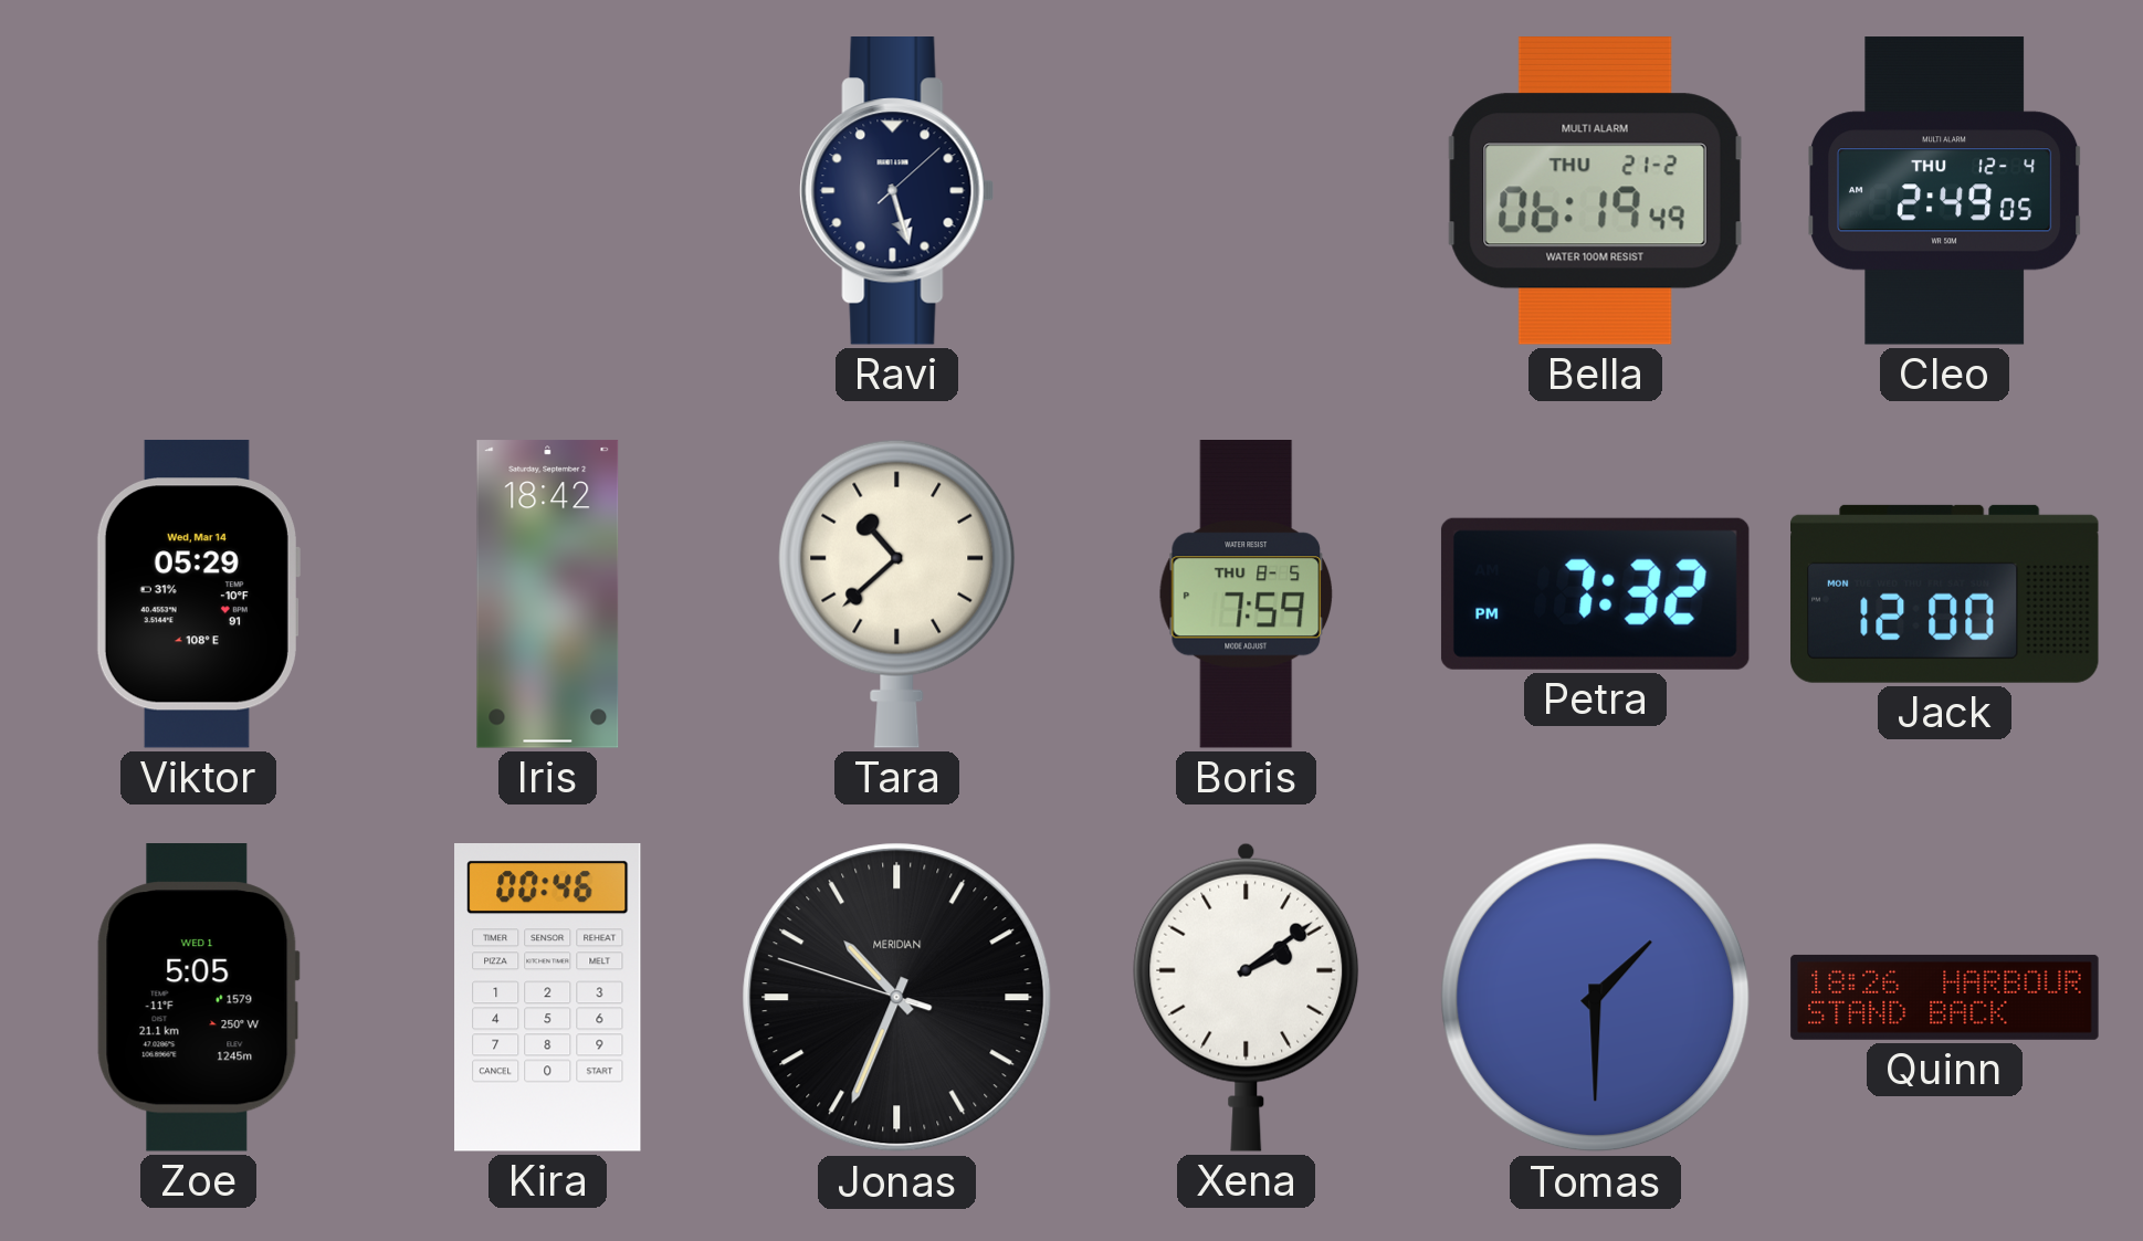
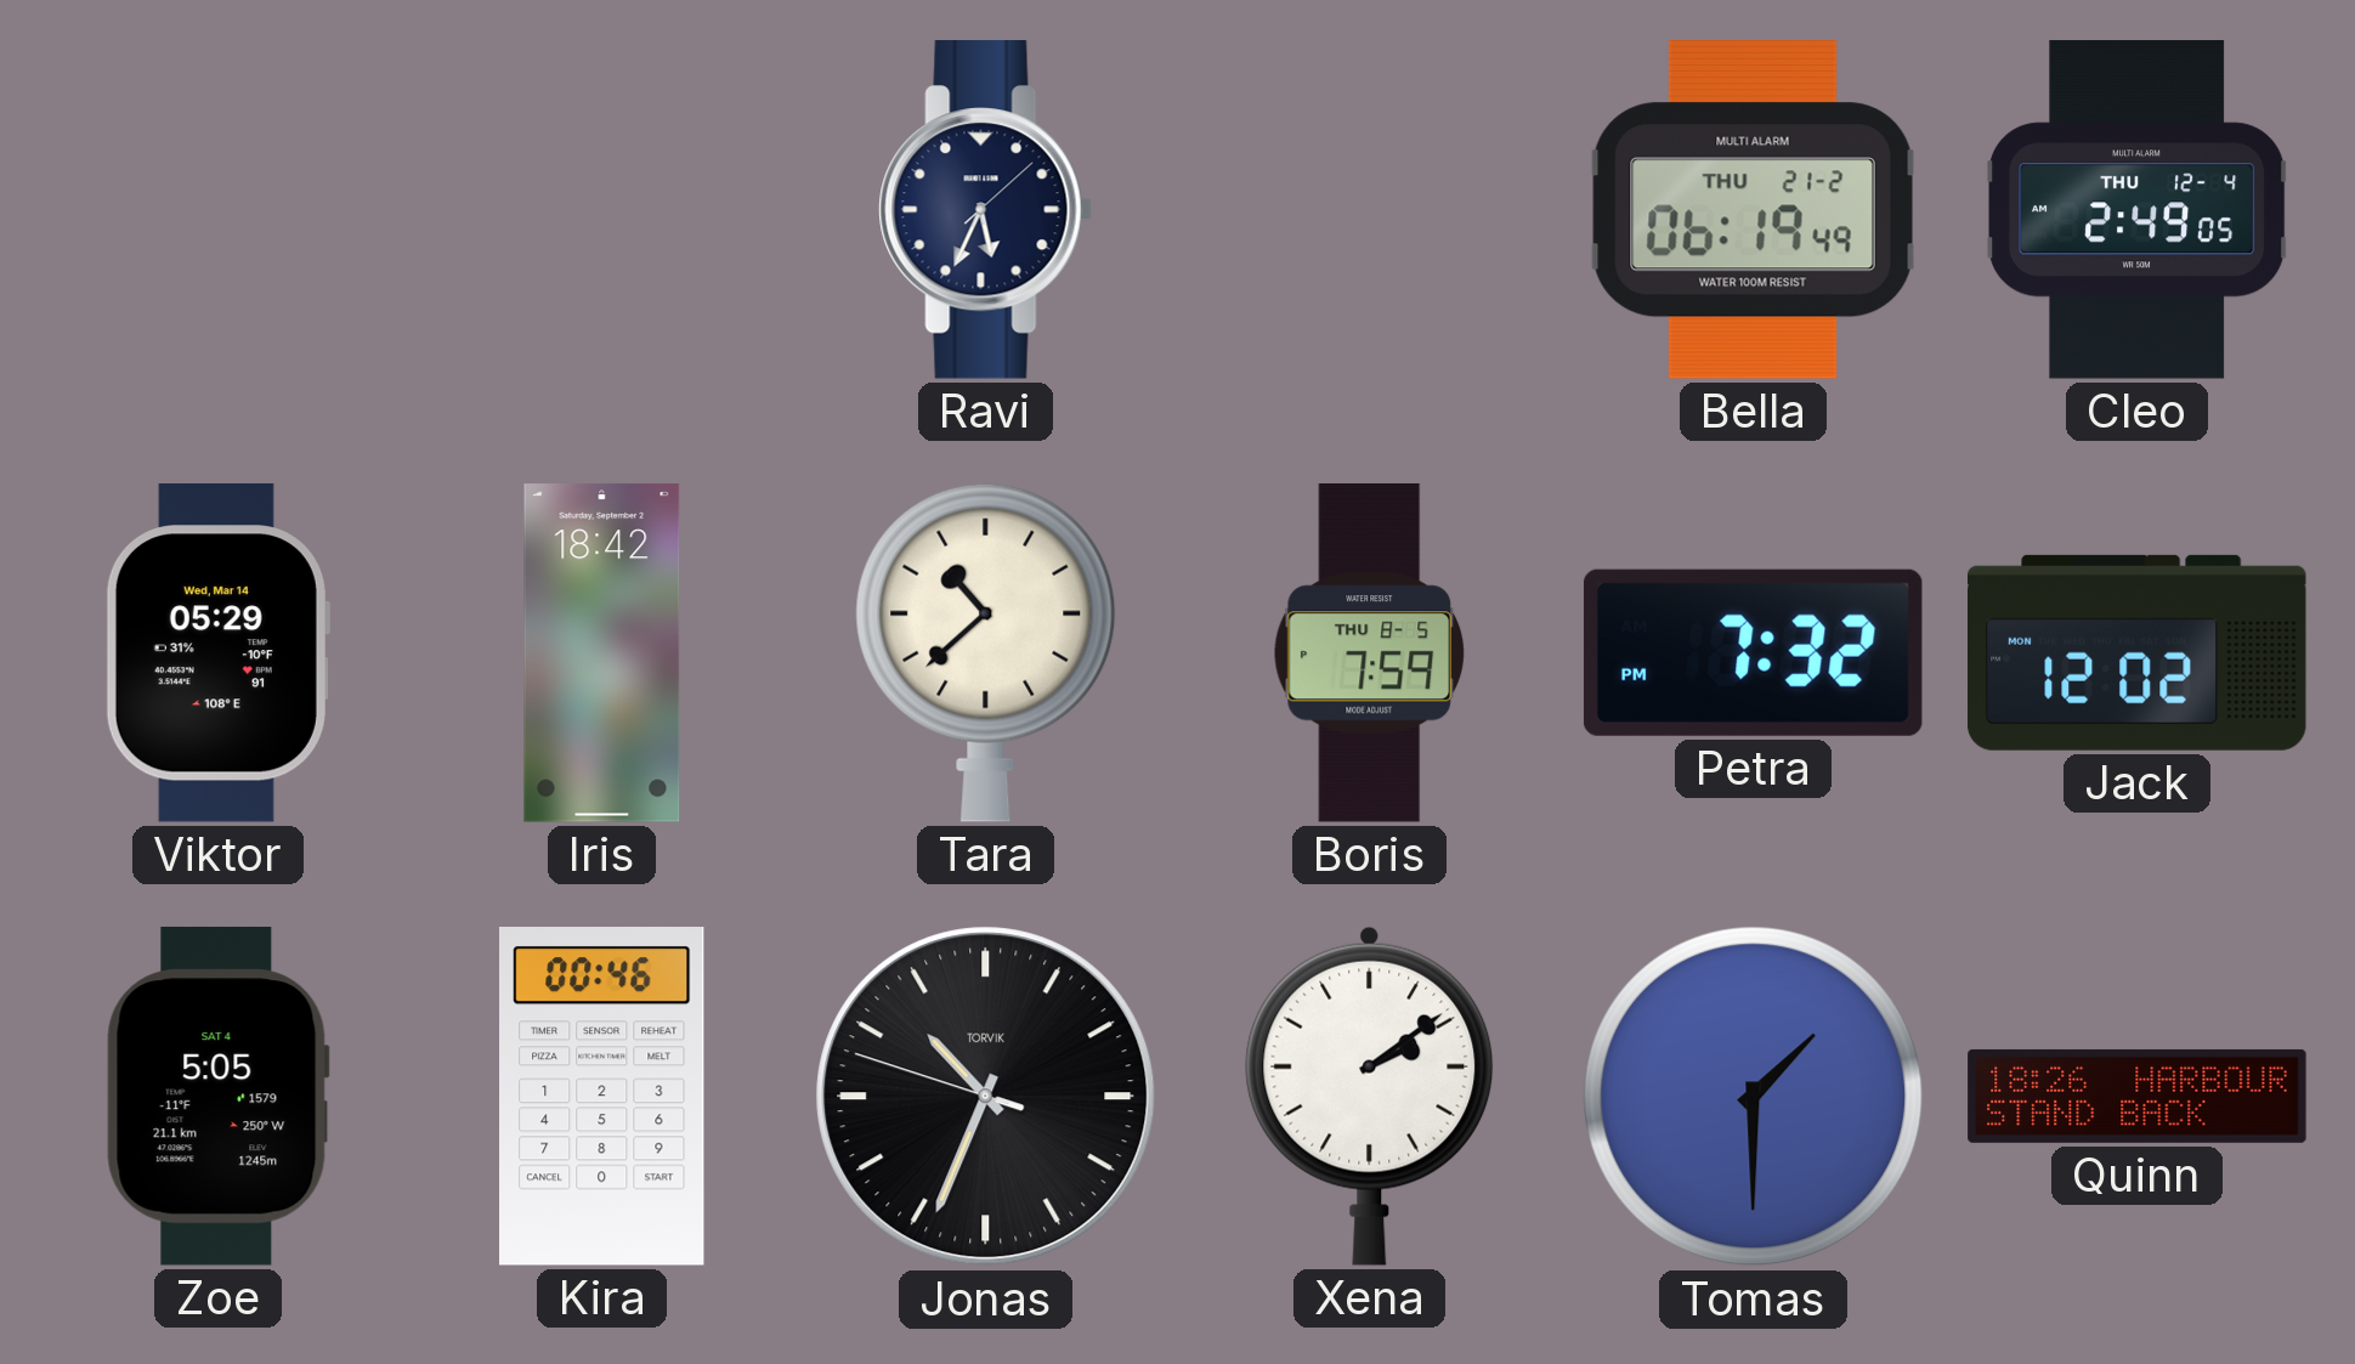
Ravi: 5:27 -> 5:34 (986, 210)
Jack: 12:00 -> 12:02 (2138, 652)
Zoe date: WED 1 -> SAT 4 (217, 1096)
Jonas brand: MERIDIAN -> TORVIK (986, 1097)
